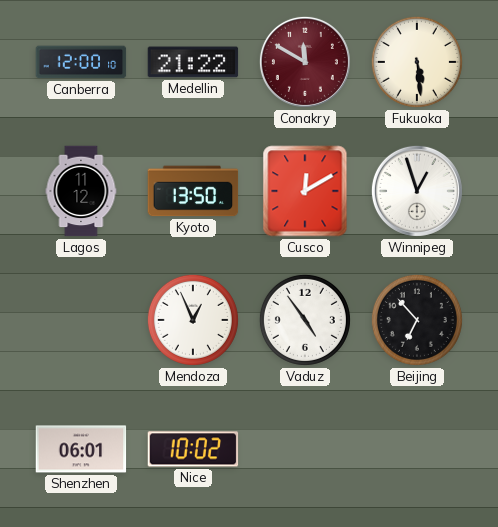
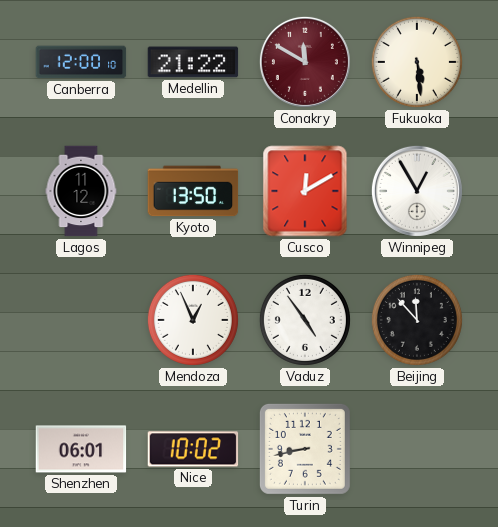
Winnipeg: 12:57 -> 12:55 (417, 191)
Beijing: 6:53 -> 11:53 (417, 320)
Turin: none -> 8:43 (305, 449)
